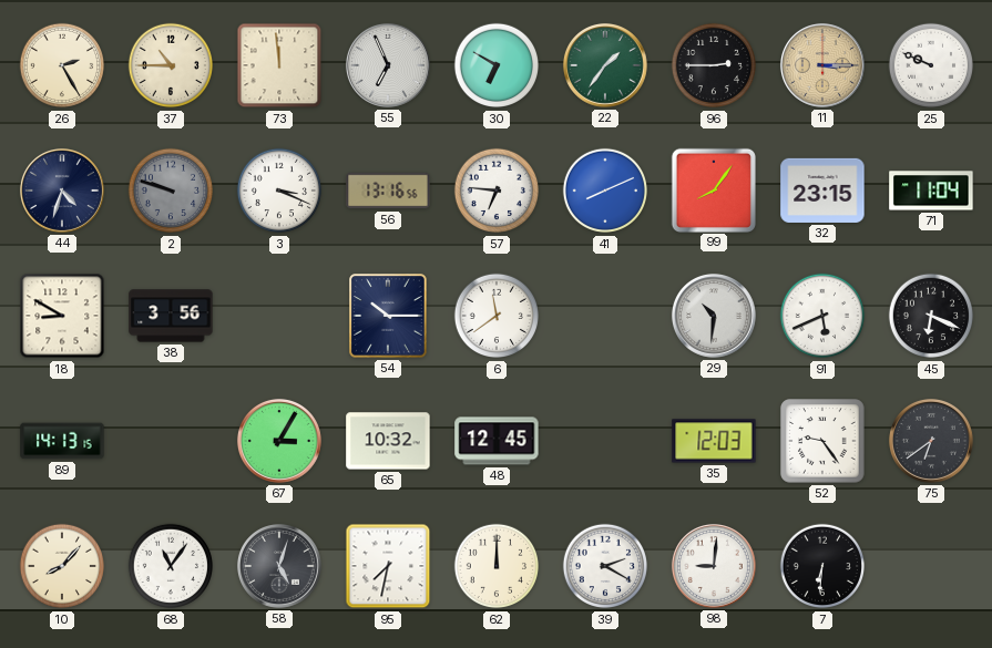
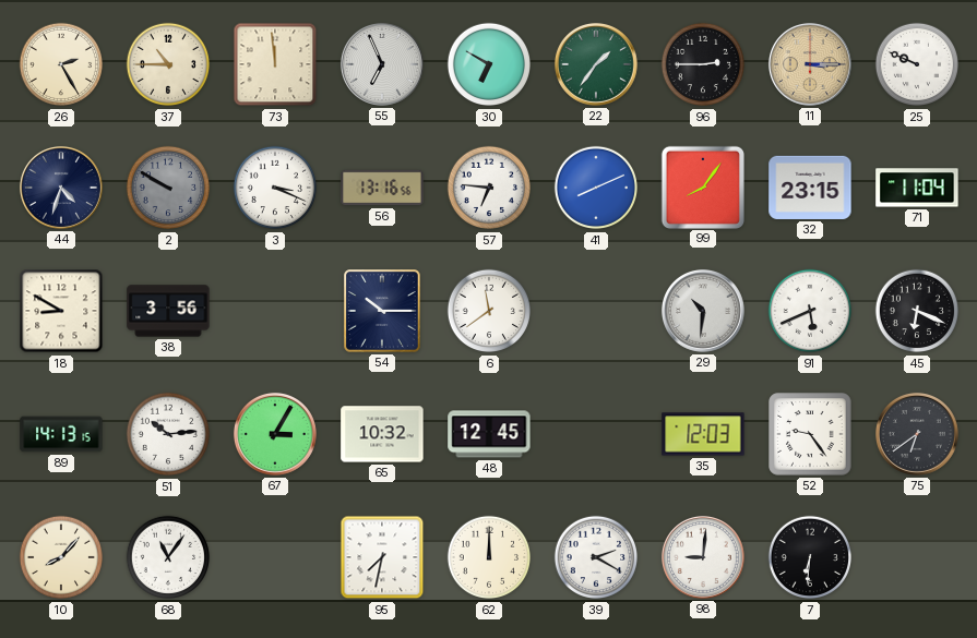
2: 9:48 -> 9:50 (168, 188)
51: none -> 10:14 (168, 434)
58: 5:03 -> none (279, 566)
